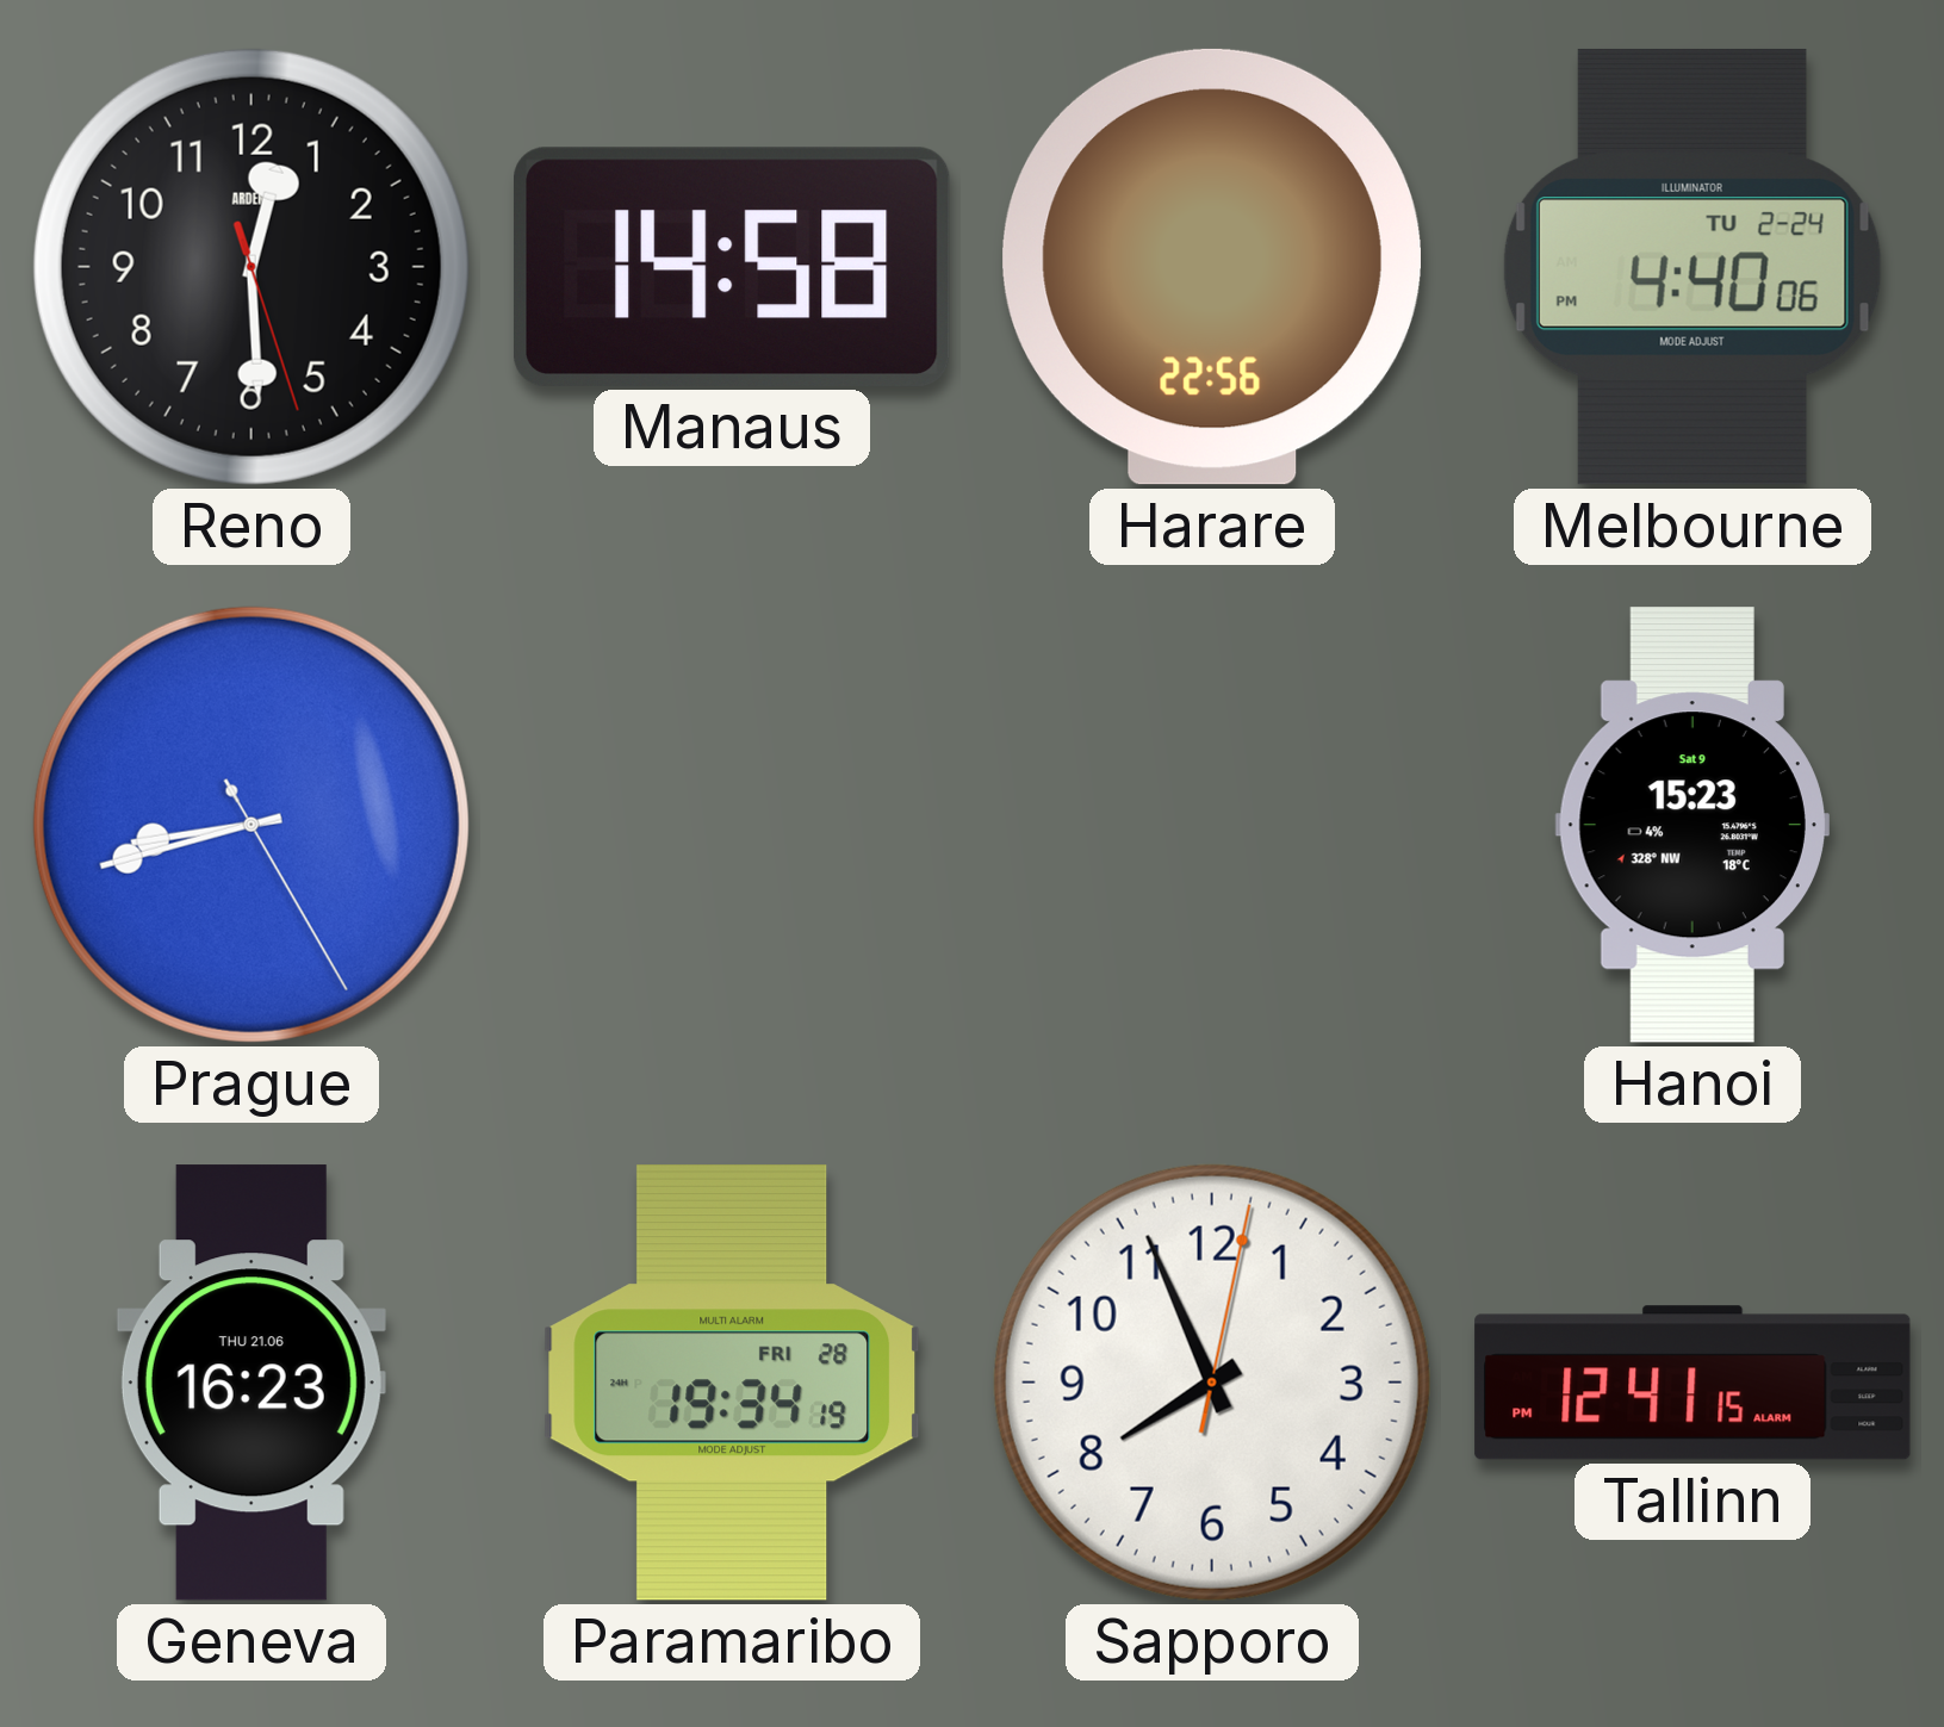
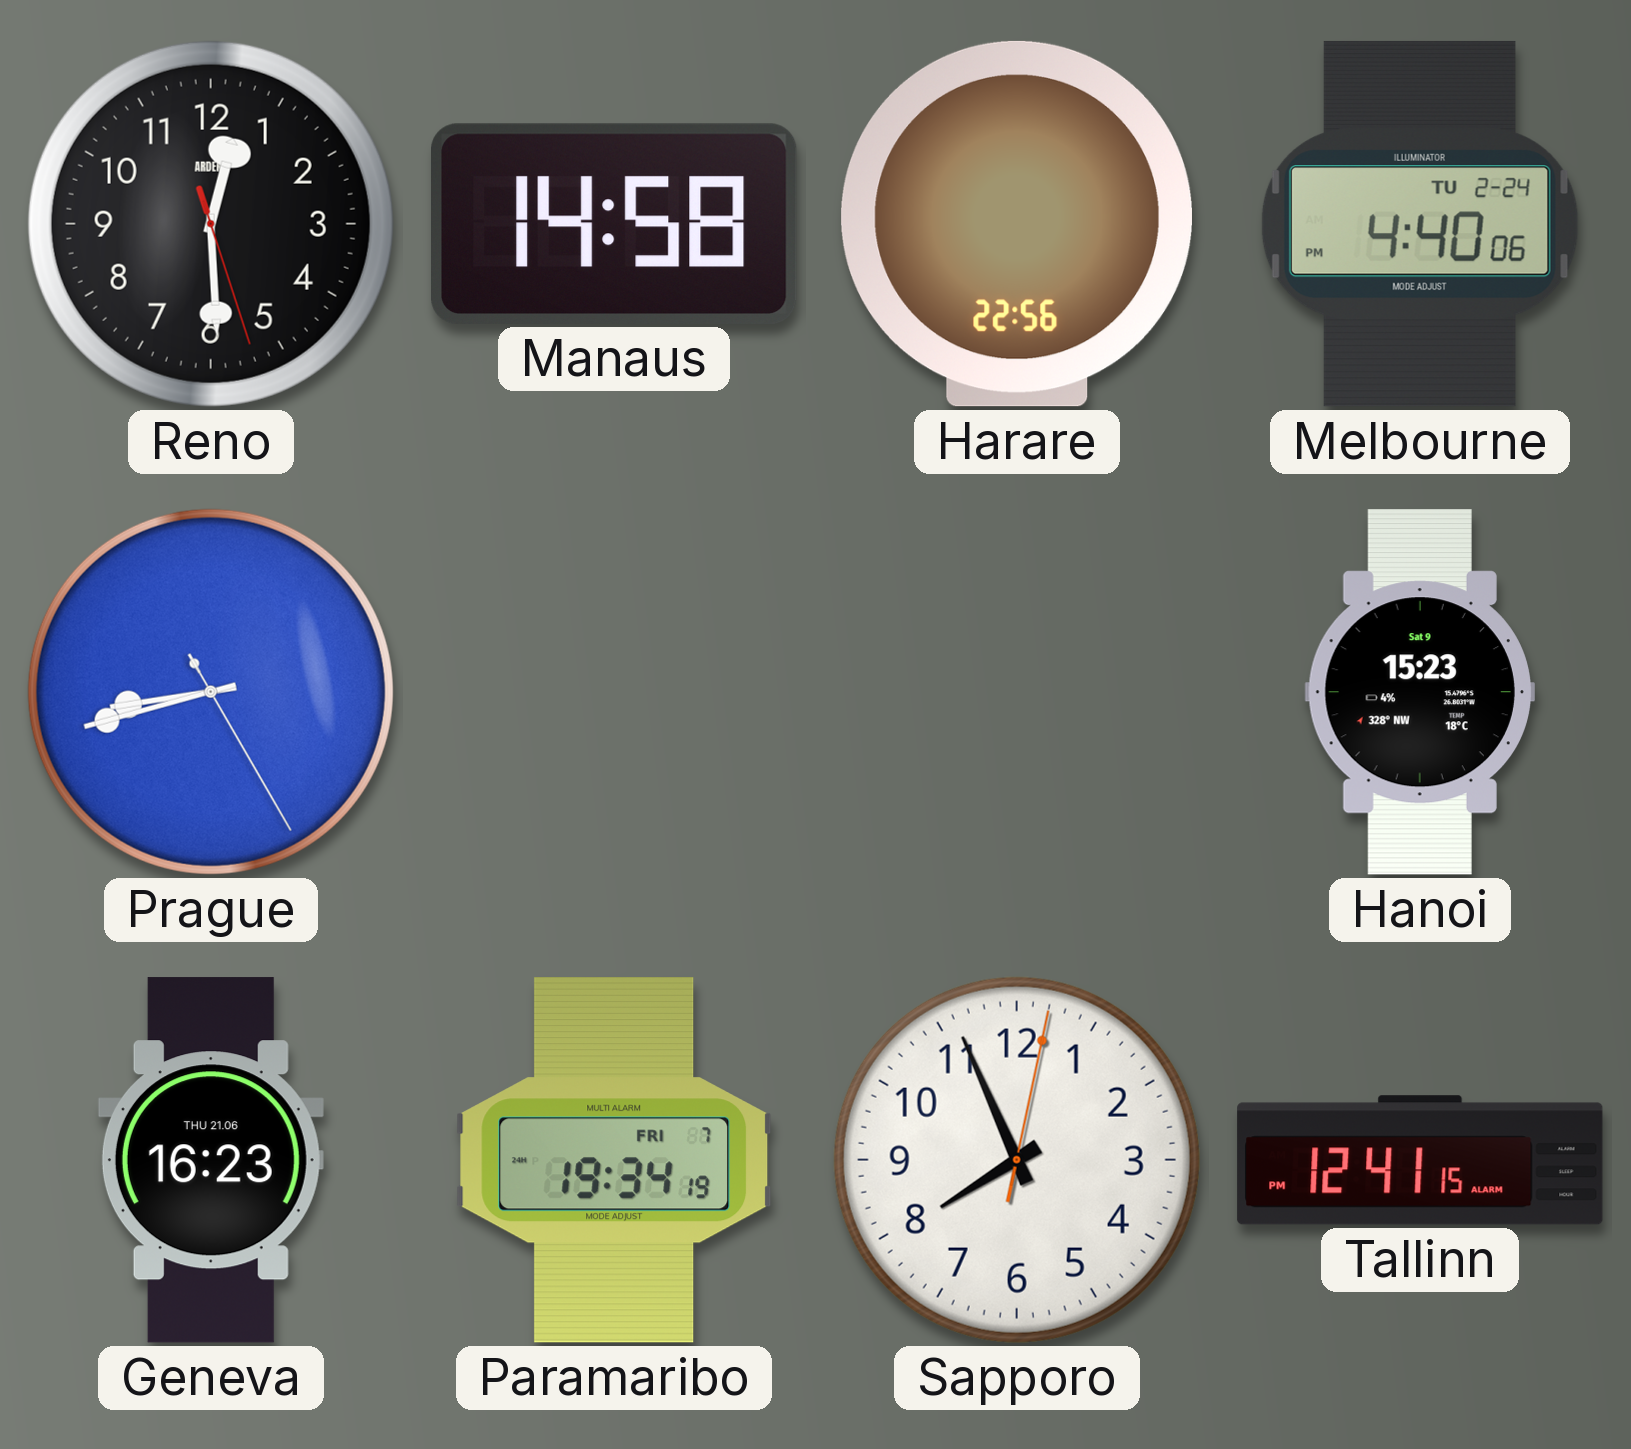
Paramaribo date: FRI 28 -> FRI 7 (614, 1160)
